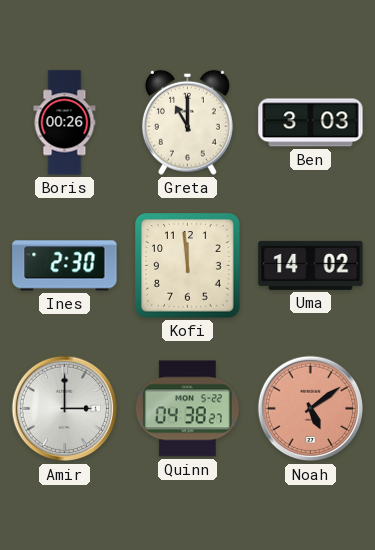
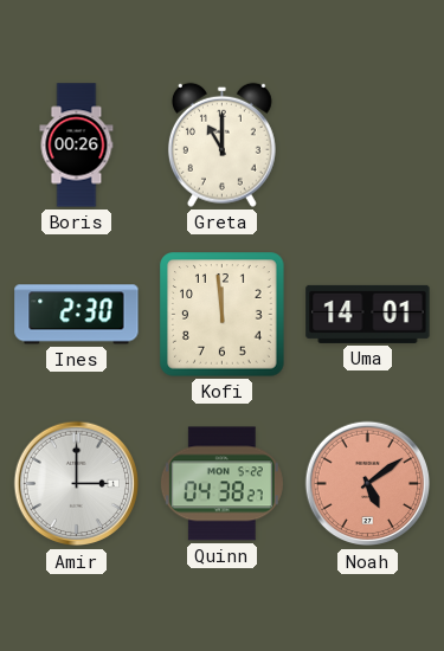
Ben: 3:03 -> none (311, 123)
Uma: 14:02 -> 14:01 (368, 314)
